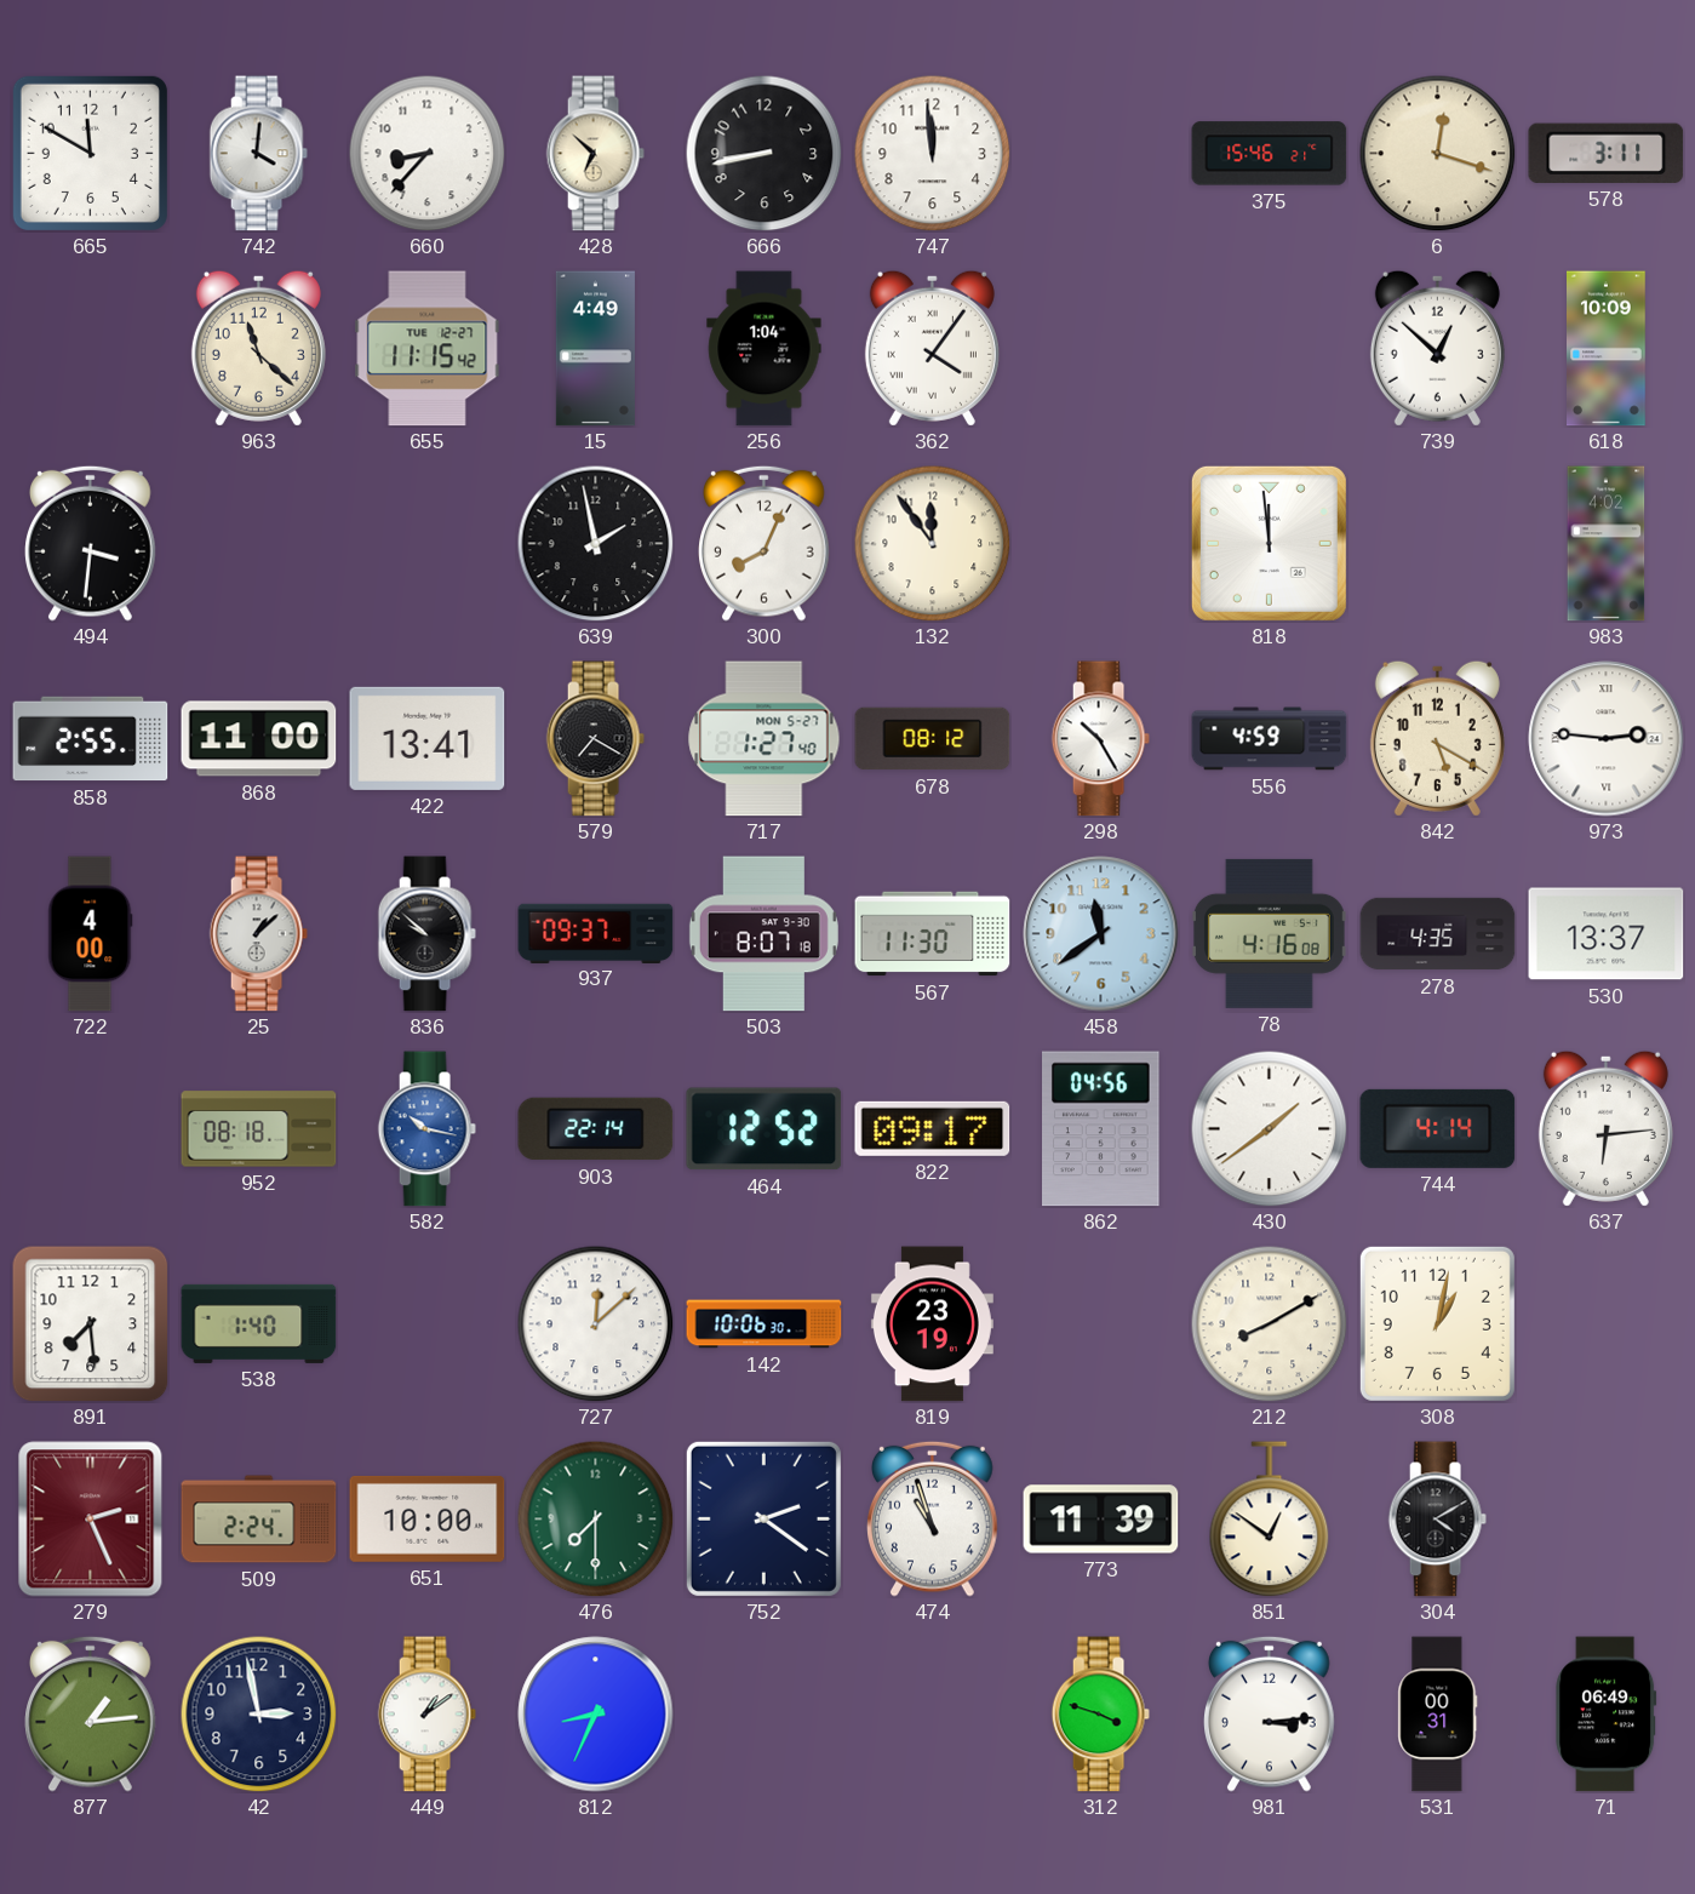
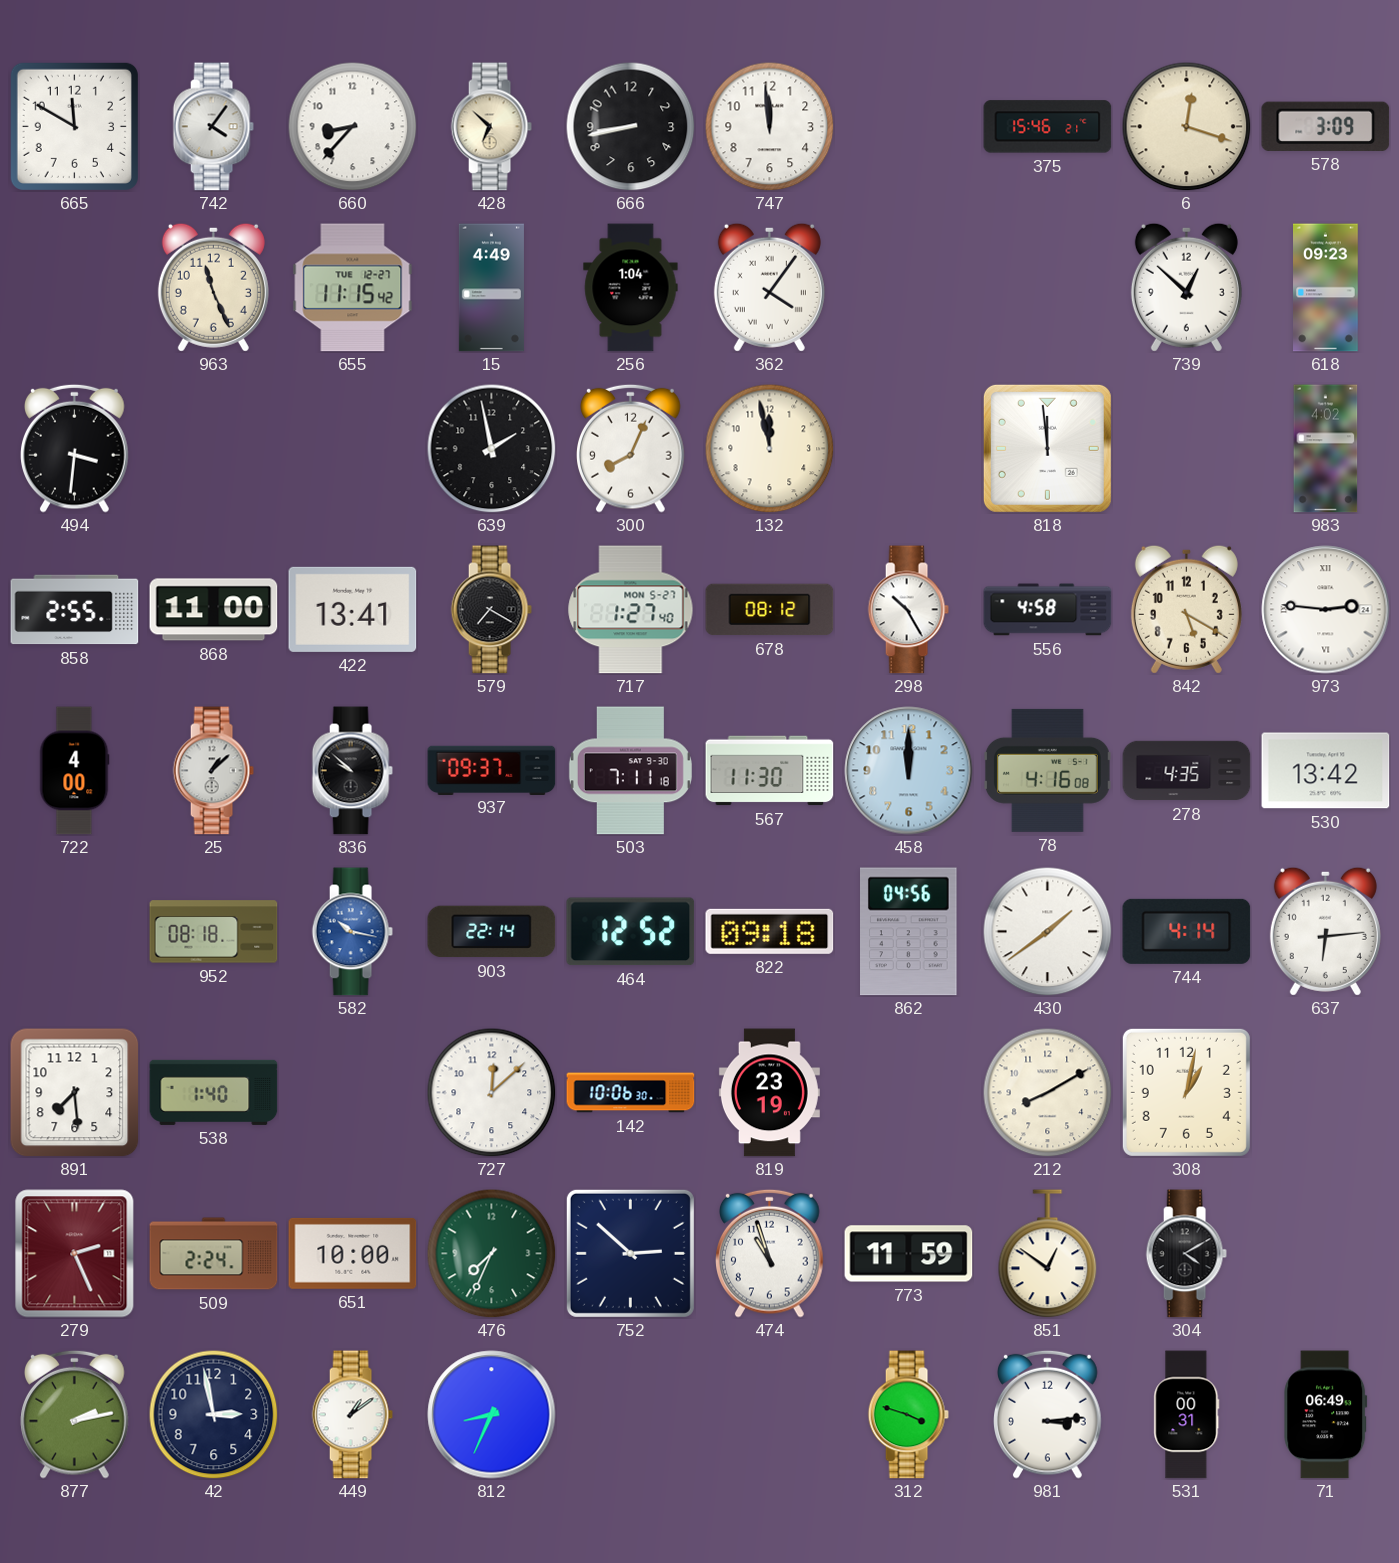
742: 4:01 -> 4:06 (213, 127)
578: 3:11 -> 3:09 (1326, 126)
963: 11:22 -> 11:26 (213, 287)
618: 10:09 -> 09:23 (1326, 288)
132: 11:54 -> 11:58 (769, 448)
556: 4:59 -> 4:58 (1048, 610)
503: 8:07 -> 7:11 (630, 771)
458: 11:39 -> 12:00 (909, 771)
530: 13:37 -> 13:42 (1326, 771)
822: 09:17 -> 09:18 (770, 931)
476: 7:30 -> 7:34 (491, 1253)
752: 2:21 -> 2:52 (630, 1253)
773: 11:39 -> 11:59 (909, 1254)
877: 1:14 -> 2:13 (75, 1414)
